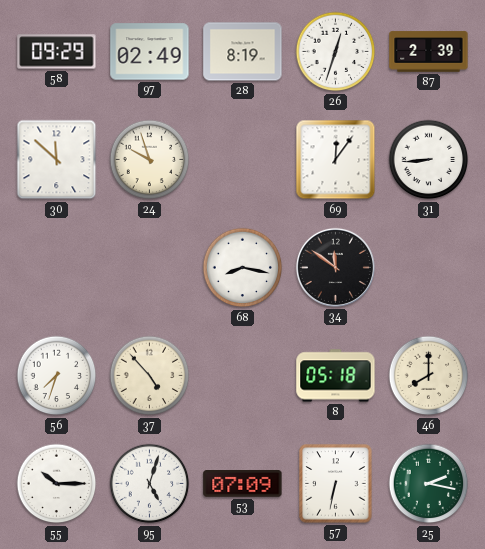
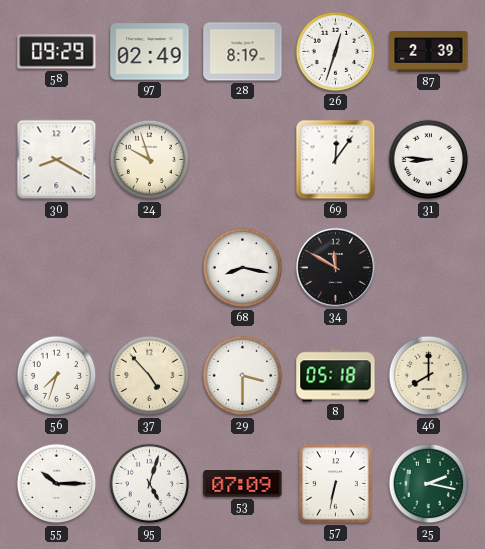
30: 11:52 -> 8:20 (57, 160)
31: 8:44 -> 8:46 (429, 160)
34: 11:51 -> 11:50 (335, 267)
29: none -> 3:30 (243, 376)
